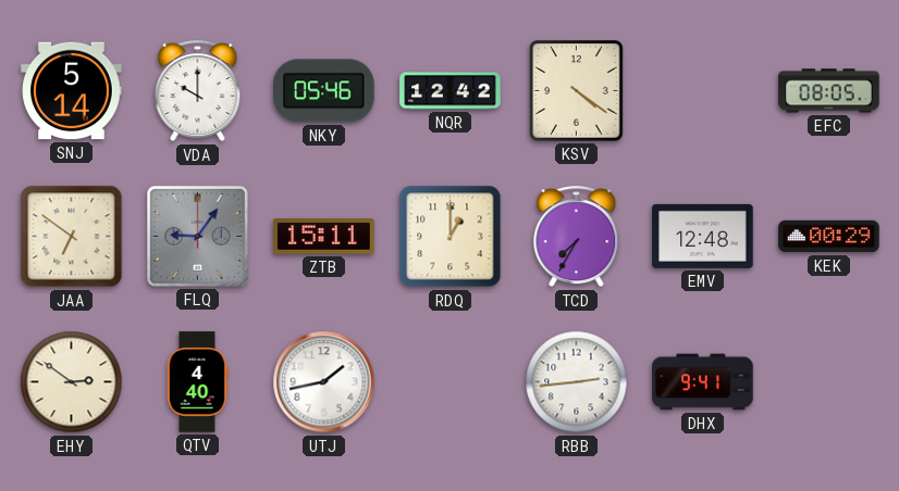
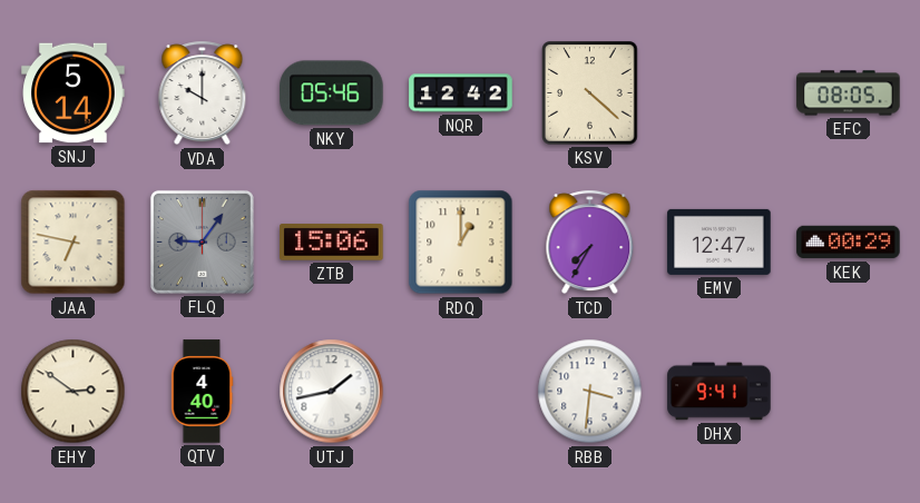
KSV: 4:21 -> 4:22 (590, 93)
JAA: 6:51 -> 6:47 (74, 243)
ZTB: 15:11 -> 15:06 (332, 243)
EMV: 12:48 -> 12:47 (720, 241)
RBB: 2:44 -> 3:31 (590, 392)
